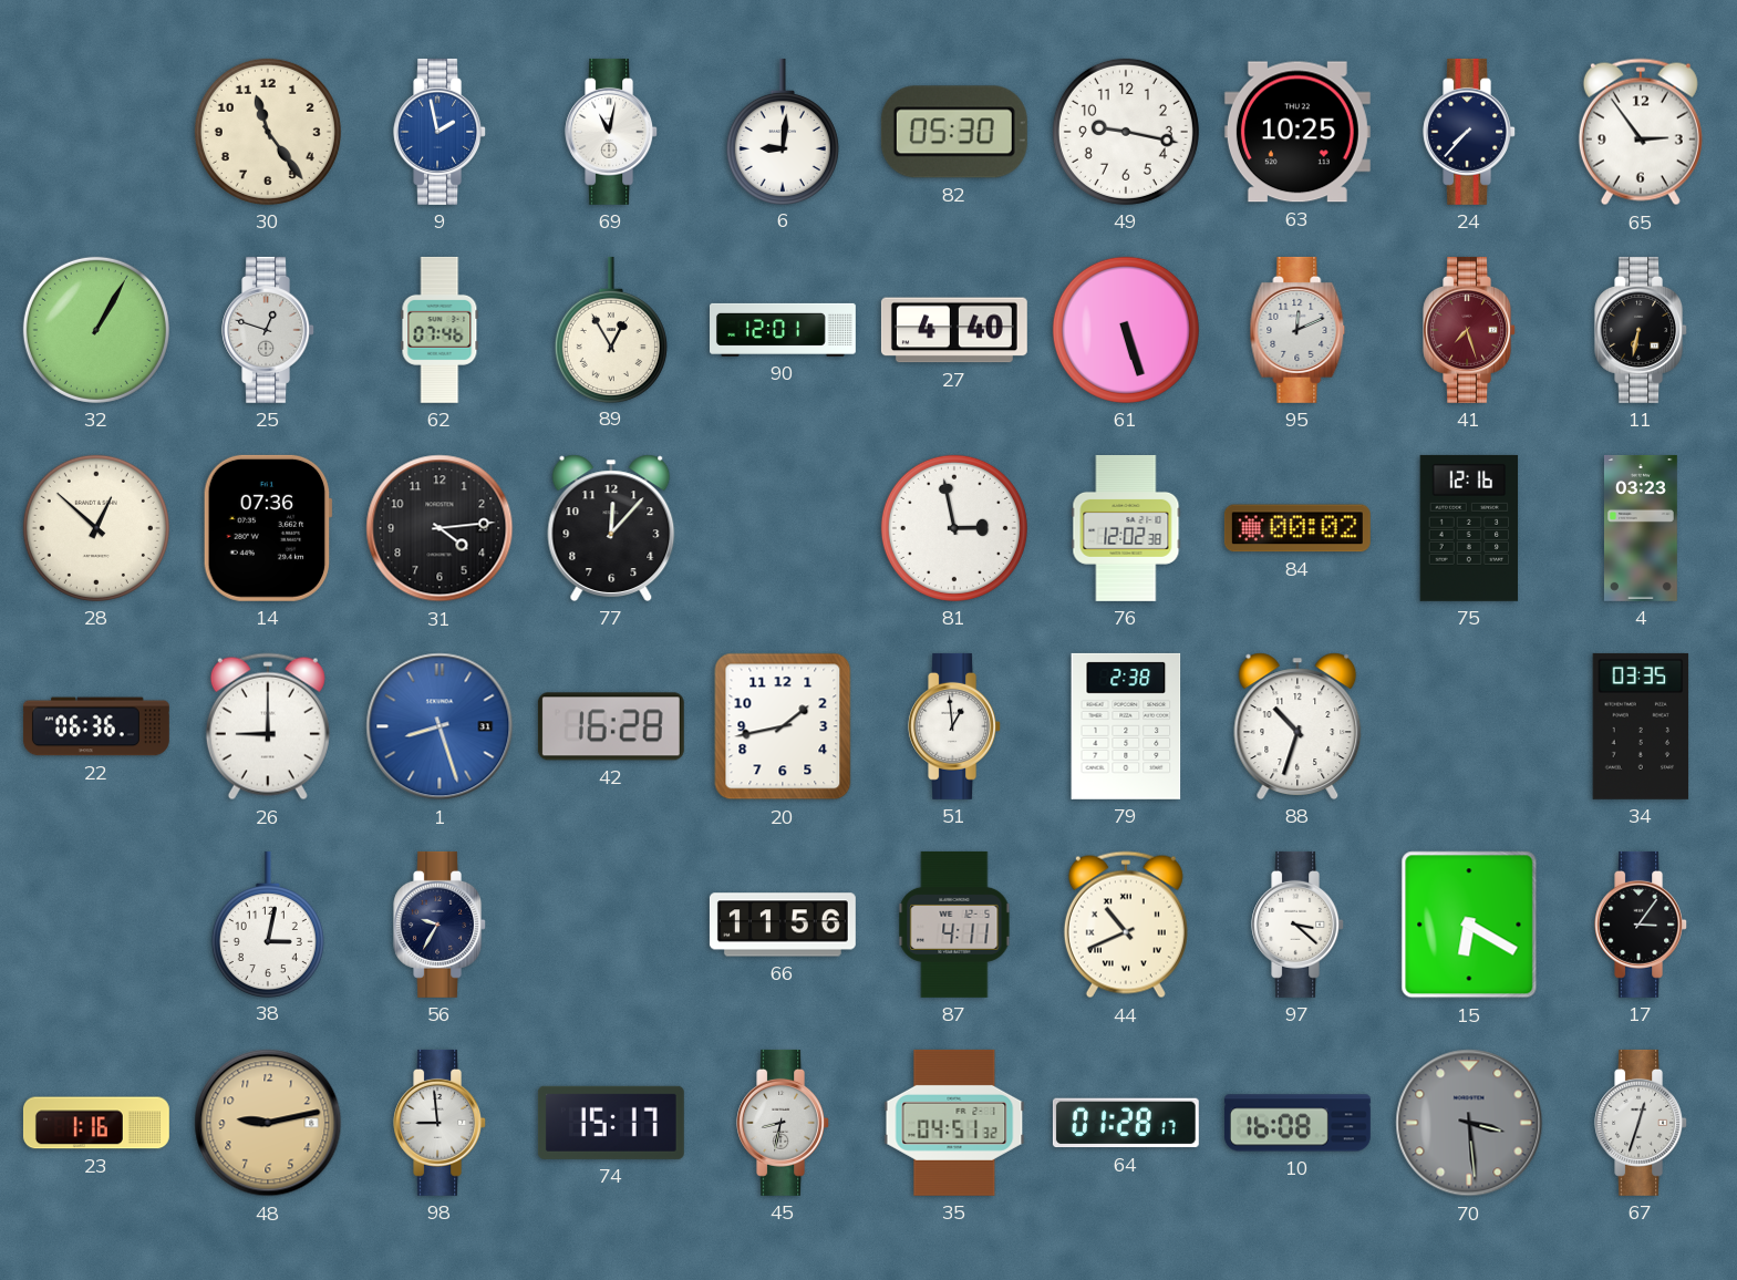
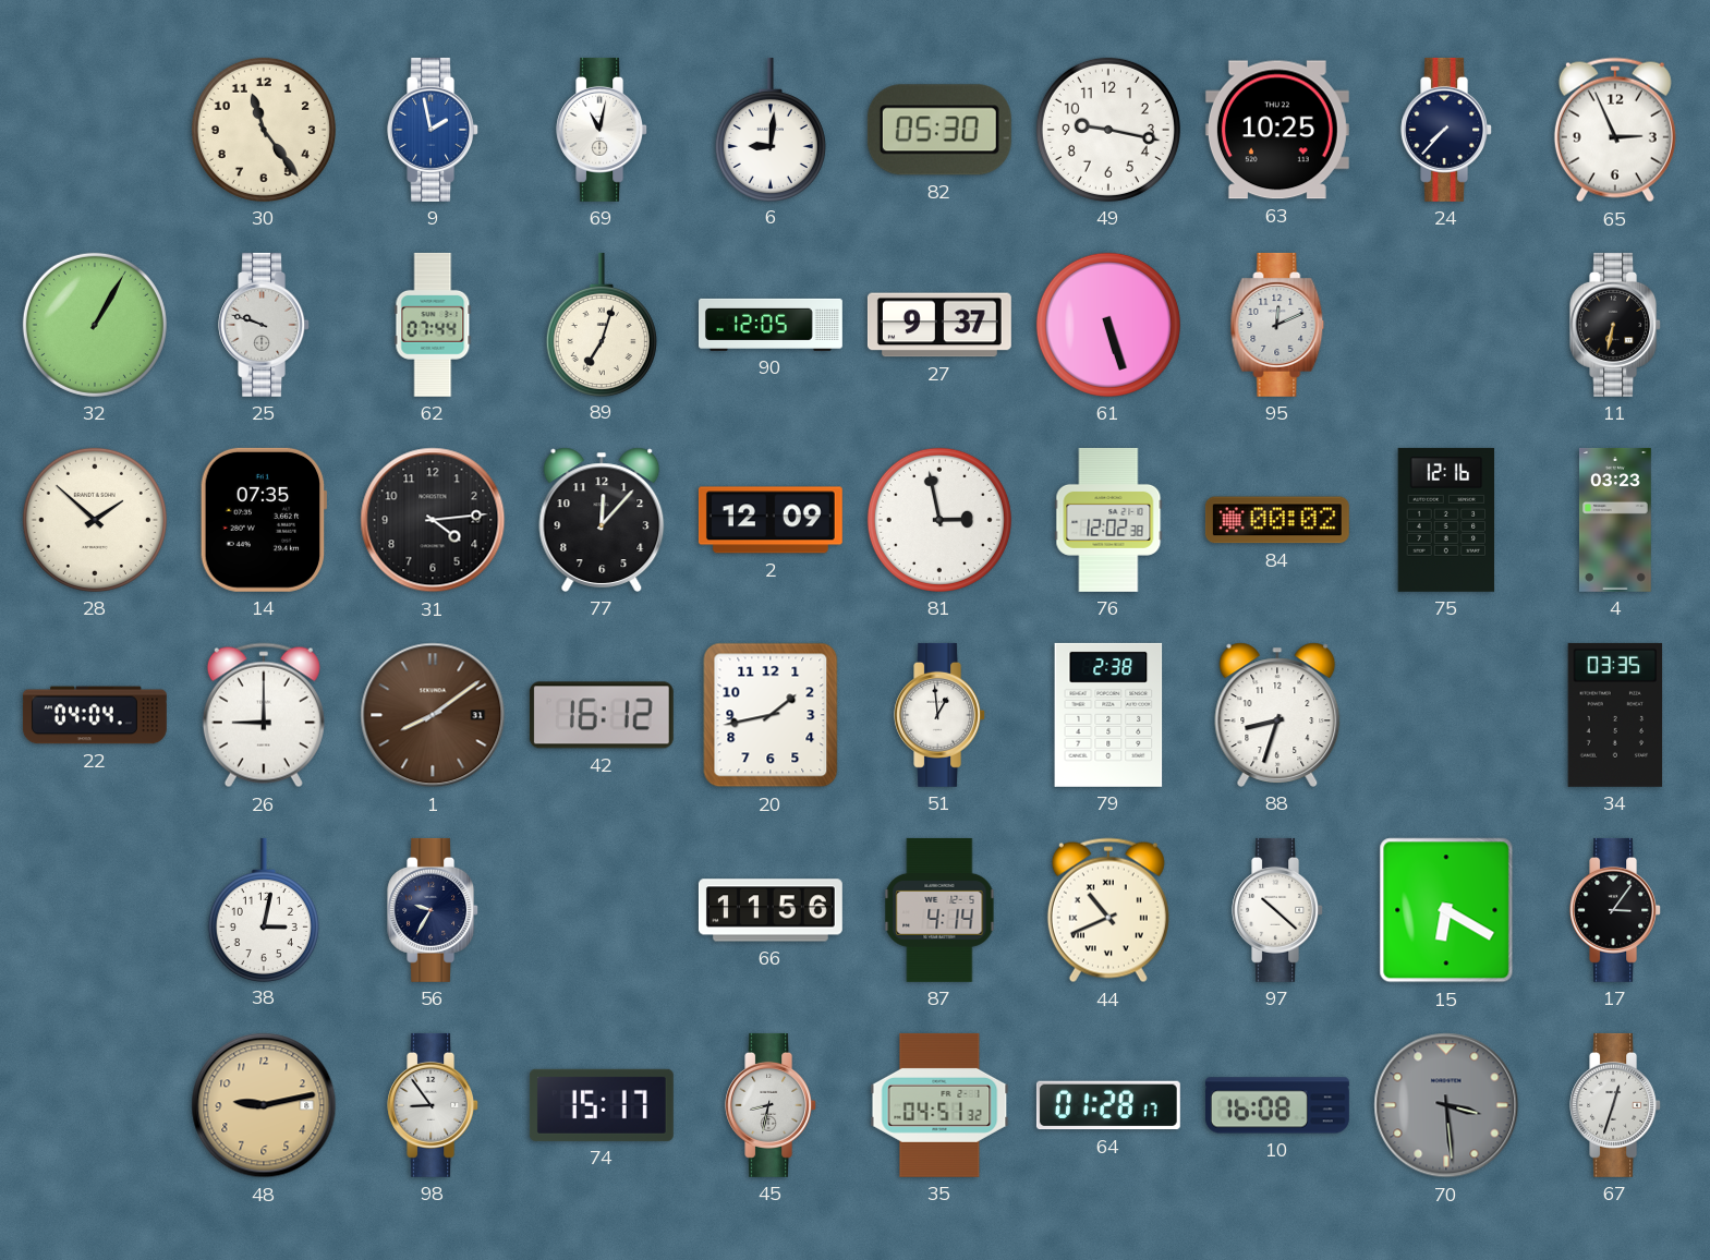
65: 2:54 -> 2:56 (1615, 130)
25: 12:48 -> 9:48 (265, 325)
62: 07:46 -> 07:44 (433, 325)
89: 12:55 -> 7:03 (602, 324)
90: 12:01 -> 12:05 (772, 325)
27: 4:40 -> 9:37 (939, 325)
41: 7:27 -> none (1470, 330)
28: 12:52 -> 1:52 (95, 520)
14: 07:36 -> 07:35 (264, 520)
2: none -> 12:09 (771, 520)
22: 06:36 -> 04:04 (95, 715)
1: 8:27 -> 8:09 (433, 715)
1 dial: blue -> brown (433, 715)
42: 16:28 -> 16:12 (602, 715)
88: 10:33 -> 8:33 (1277, 715)
87: 4:11 -> 4:14 (939, 910)
97: 3:22 -> 10:22 (1278, 910)
23: 1:16 -> none (96, 1123)
98: 8:59 -> 8:54 (434, 1105)
